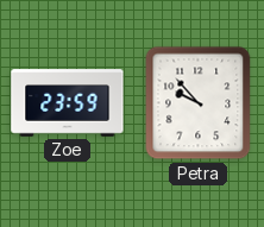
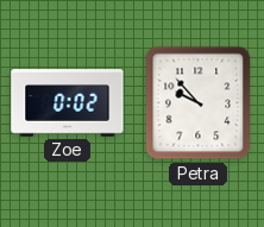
Zoe: 23:59 -> 0:02 (68, 103)
